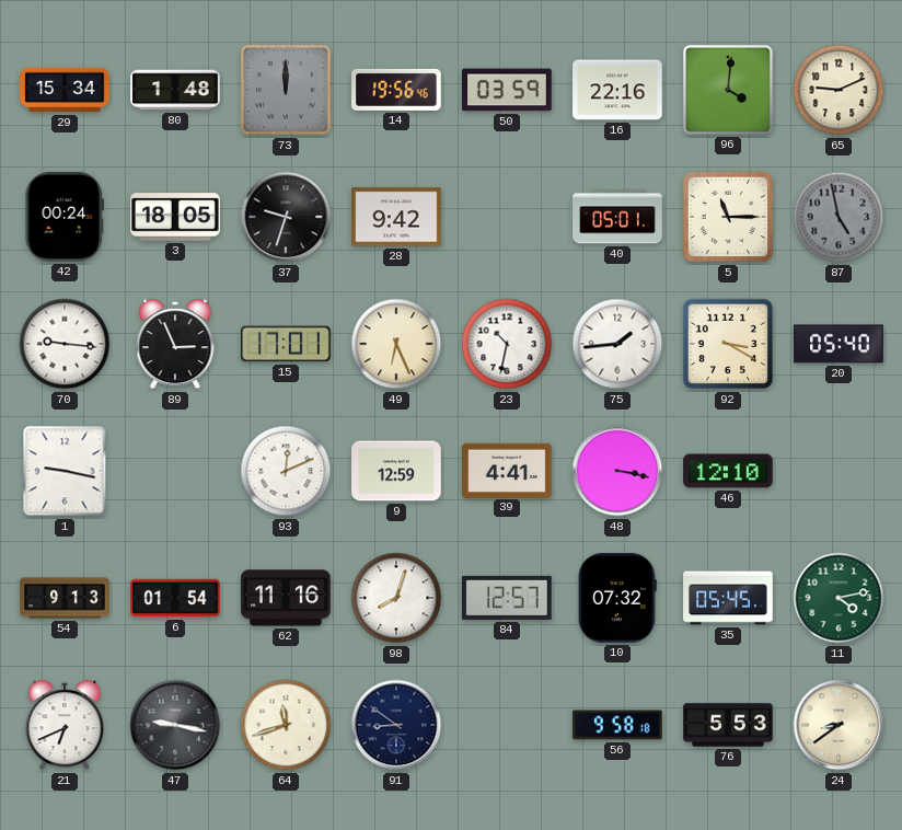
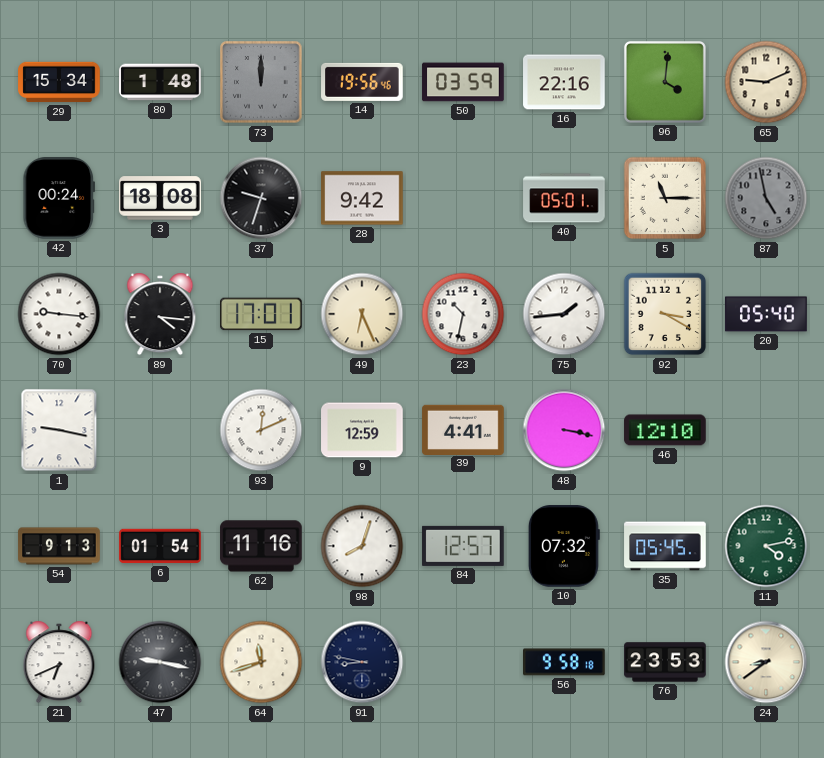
3: 18:05 -> 18:08 (160, 198)
89: 2:56 -> 4:16 (160, 314)
91: 8:51 -> 8:47 (362, 662)
76: 5:53 -> 23:53 (665, 662)
